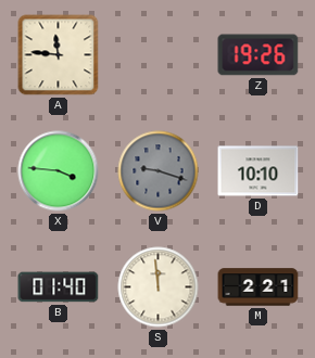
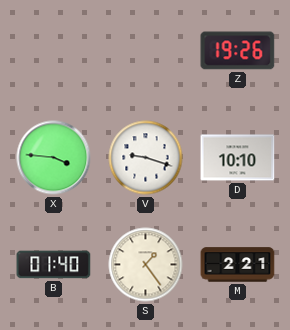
A: 11:46 -> none (59, 55)
V dial: grey -> white (146, 158)
S: 11:59 -> 1:24 (146, 265)
